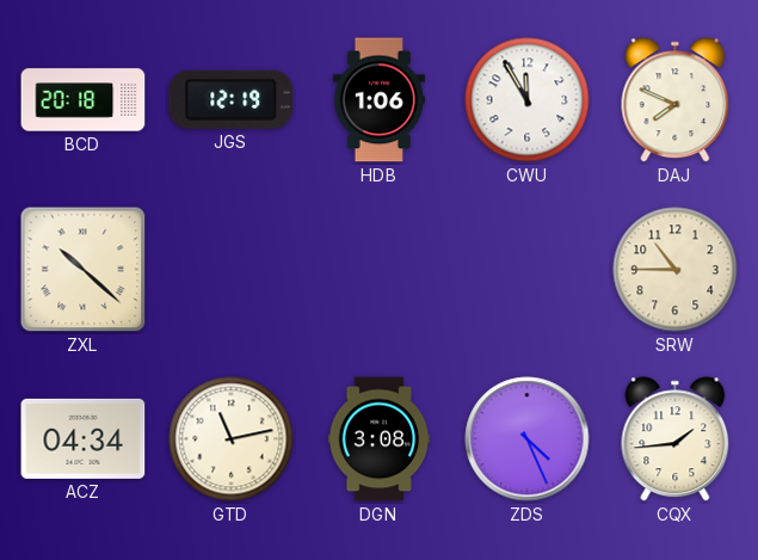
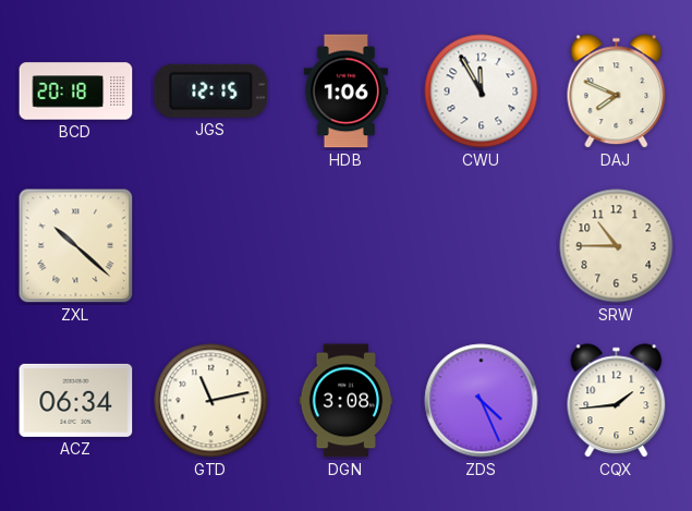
JGS: 12:19 -> 12:15 (211, 90)
ACZ: 04:34 -> 06:34 (76, 400)
